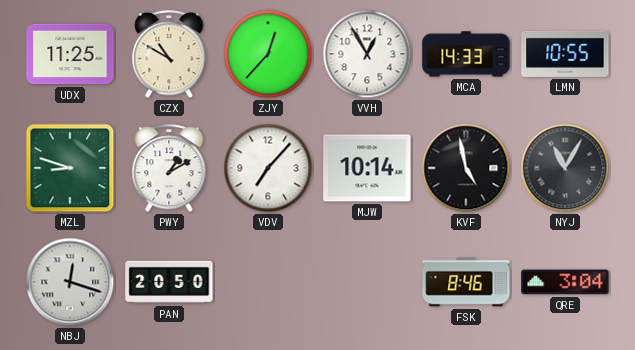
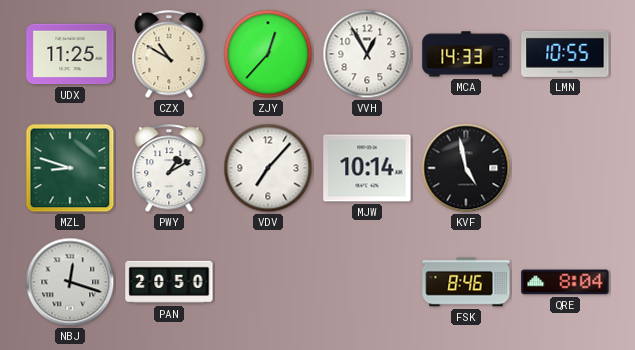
NYJ: 11:05 -> none (565, 168)
QRE: 3:04 -> 8:04 (565, 282)
